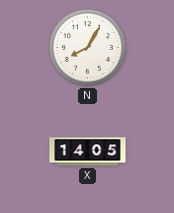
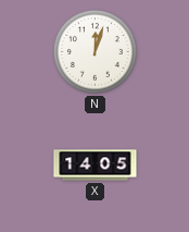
N: 8:05 -> 12:03 (94, 51)
